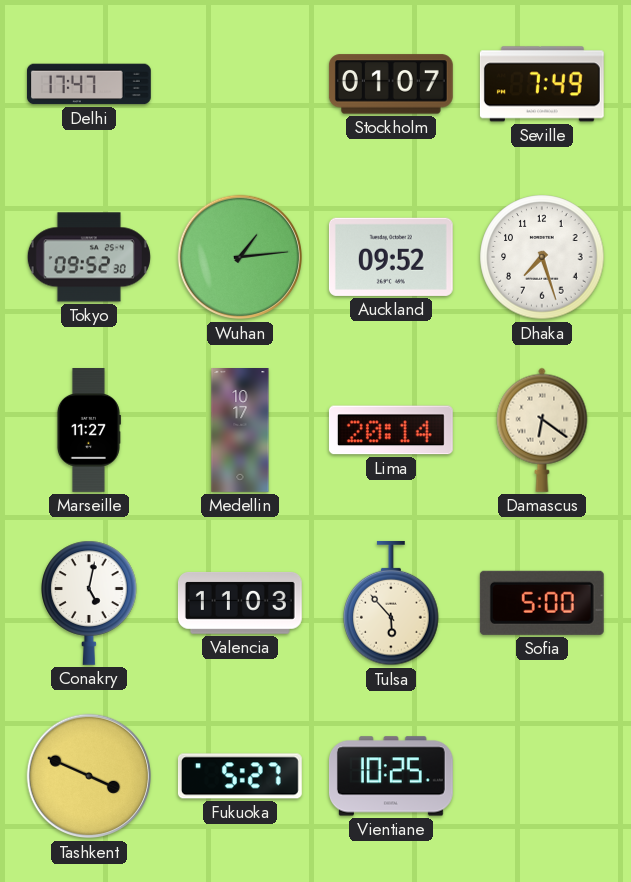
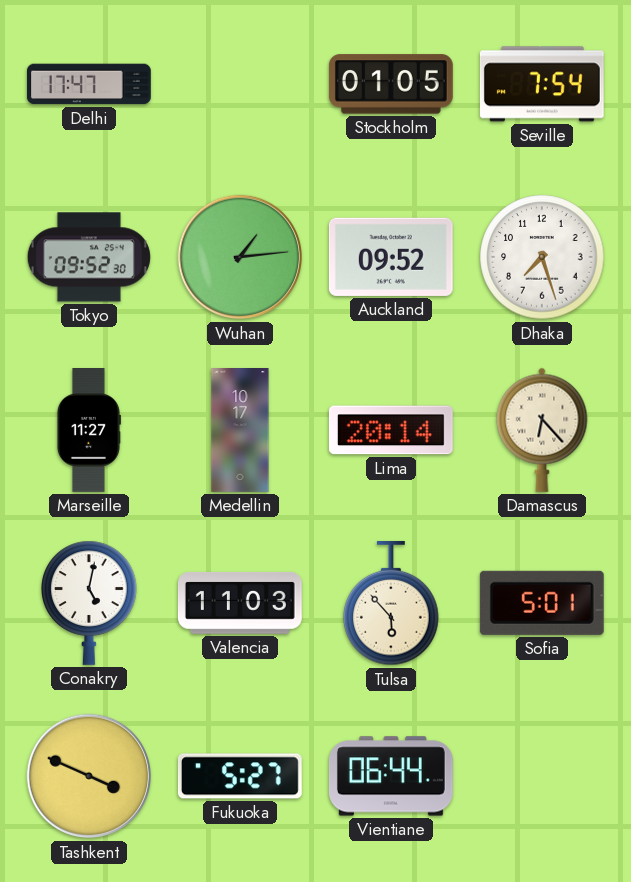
Stockholm: 01:07 -> 01:05 (391, 84)
Seville: 7:49 -> 7:54 (542, 84)
Damascus: 6:21 -> 6:23 (542, 430)
Sofia: 5:00 -> 5:01 (542, 603)
Vientiane: 10:25 -> 06:44 (391, 776)
